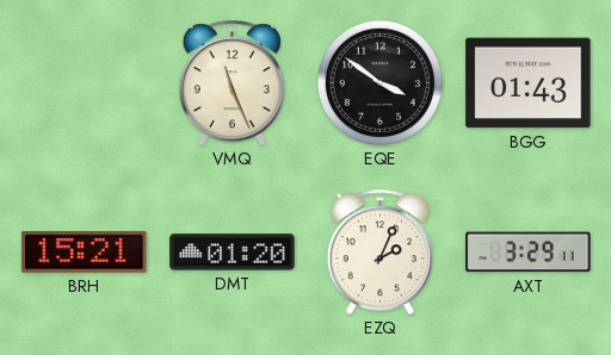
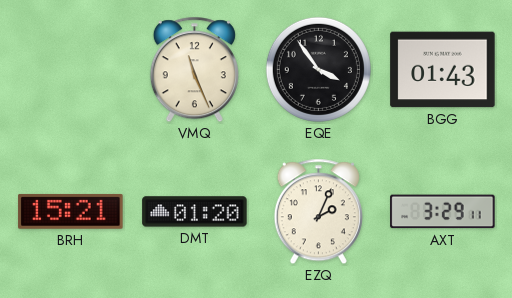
EQE: 3:51 -> 3:54 (318, 69)
